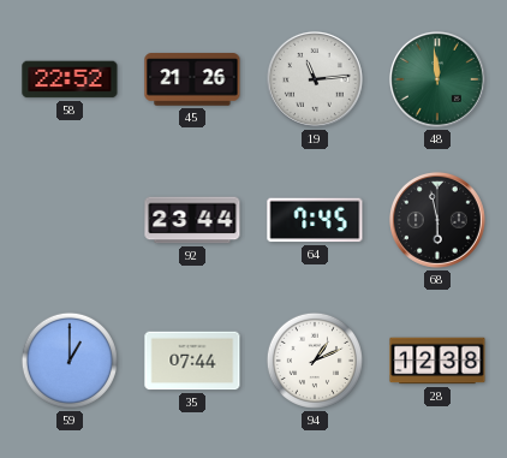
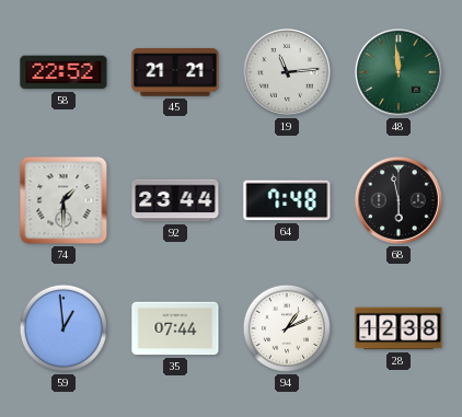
45: 21:26 -> 21:21 (175, 72)
74: none -> 1:30 (63, 200)
64: 7:45 -> 7:48 (287, 200)
59: 1:00 -> 12:59 (63, 328)
